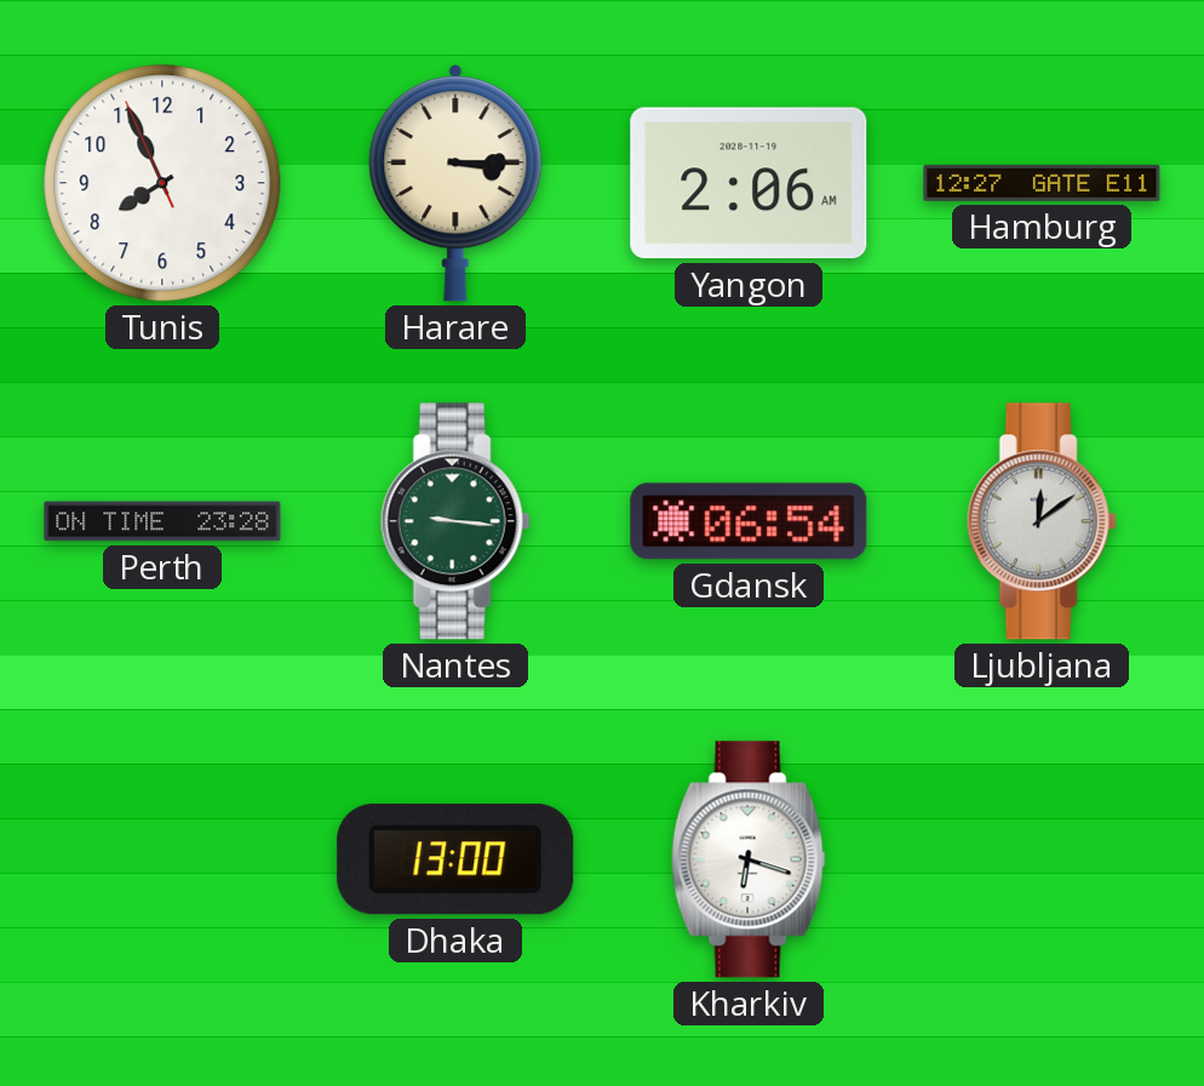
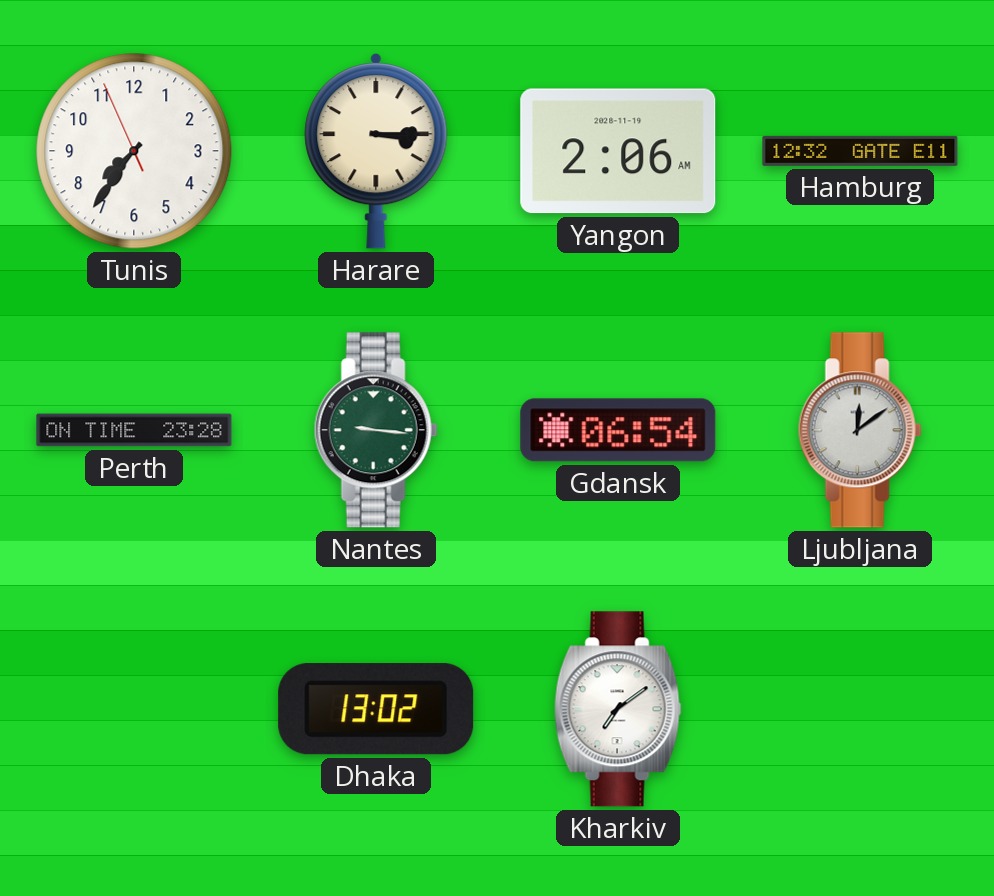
Tunis: 7:55 -> 7:35 (134, 151)
Hamburg: 12:27 -> 12:32 (860, 151)
Dhaka: 13:00 -> 13:02 (376, 709)
Kharkiv: 6:18 -> 7:09 (618, 709)
